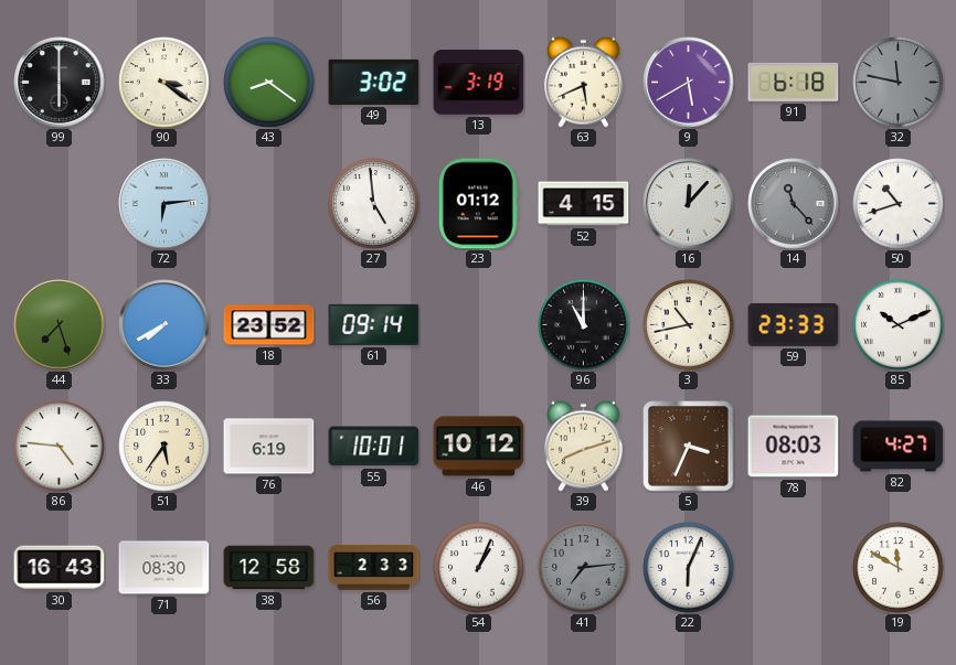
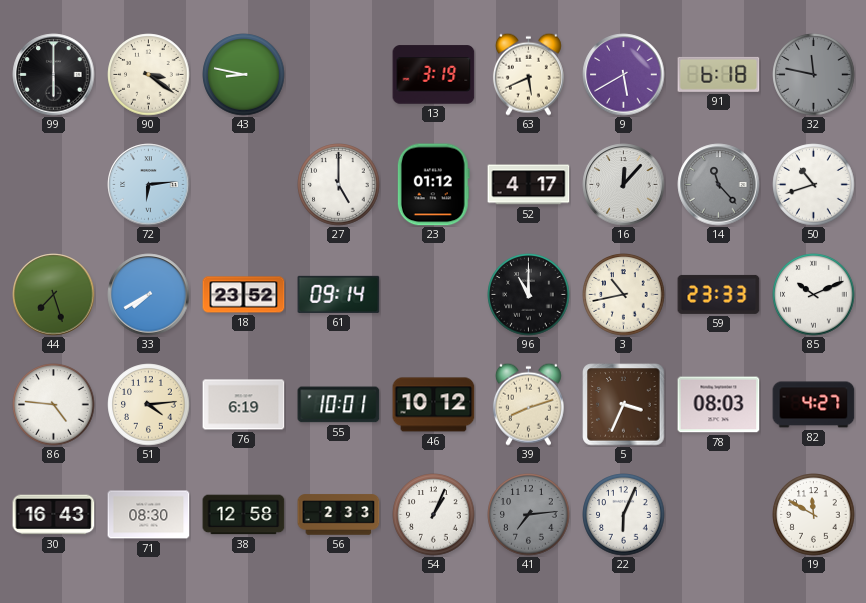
43: 8:21 -> 8:47 (244, 75)
49: 3:02 -> none (374, 82)
27: 4:59 -> 5:00 (339, 185)
52: 4:15 -> 4:17 (529, 185)
51: 5:36 -> 4:14 (149, 405)
